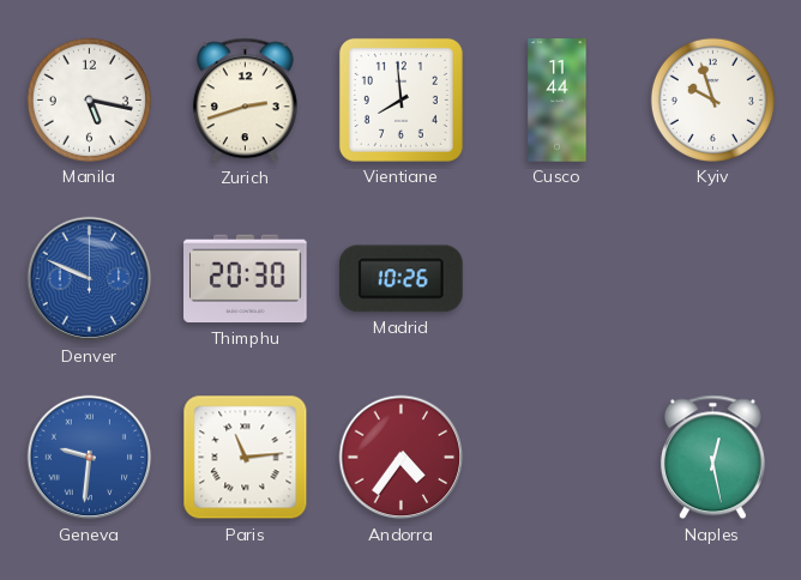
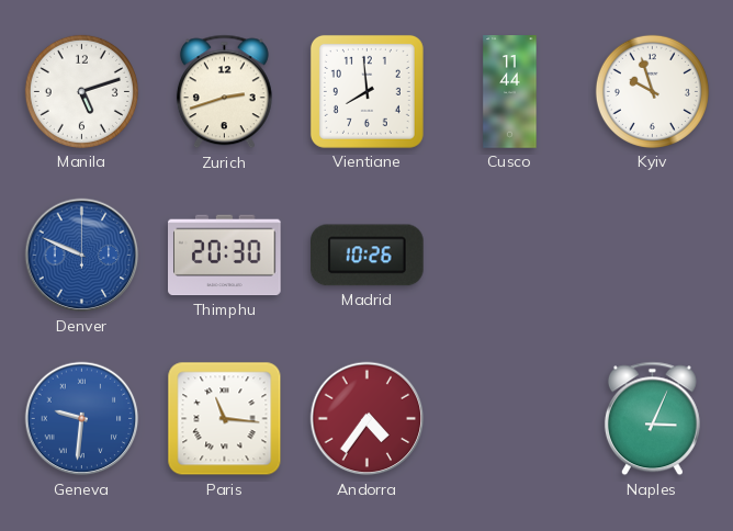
Manila: 5:17 -> 5:12 (81, 91)
Paris: 11:14 -> 11:16 (225, 419)
Naples: 12:28 -> 3:04 (652, 419)
